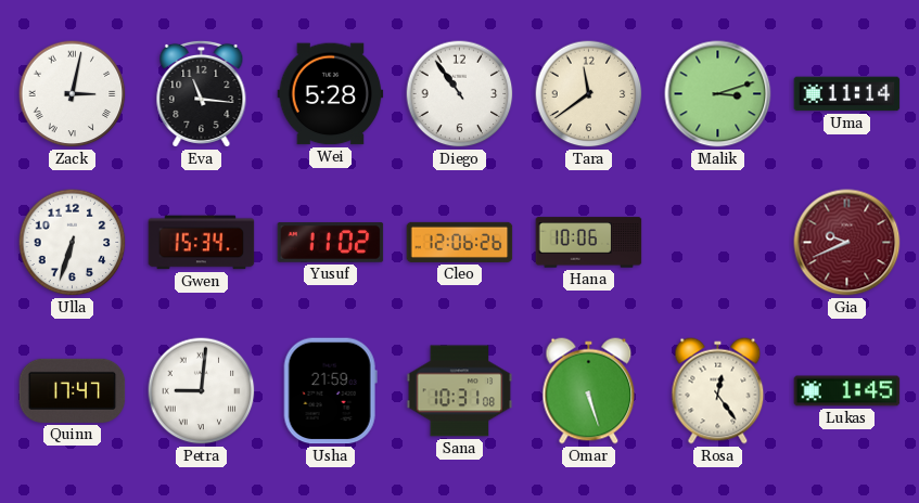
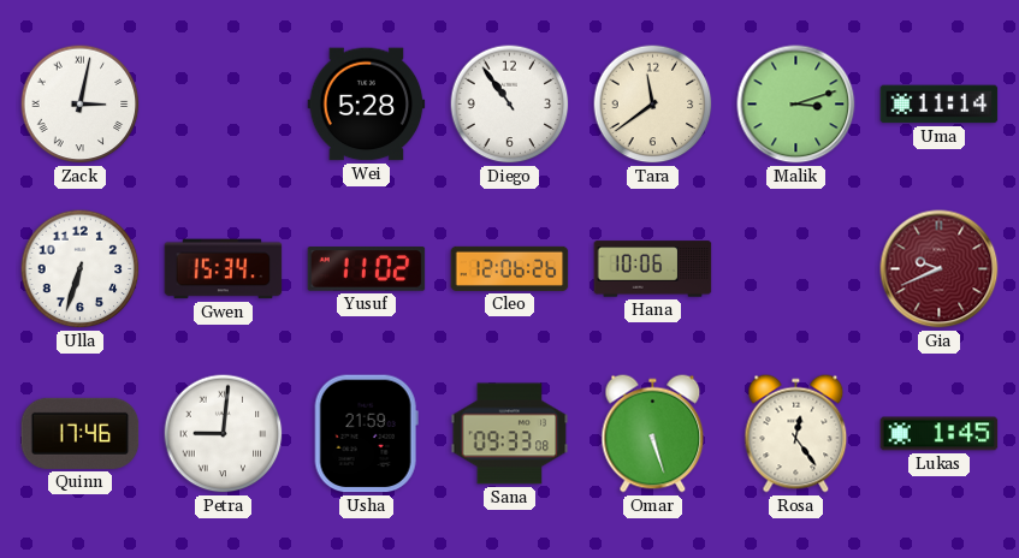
Eva: 11:16 -> none (202, 93)
Quinn: 17:47 -> 17:46 (81, 433)
Sana: 10:31 -> 09:33 (510, 434)
